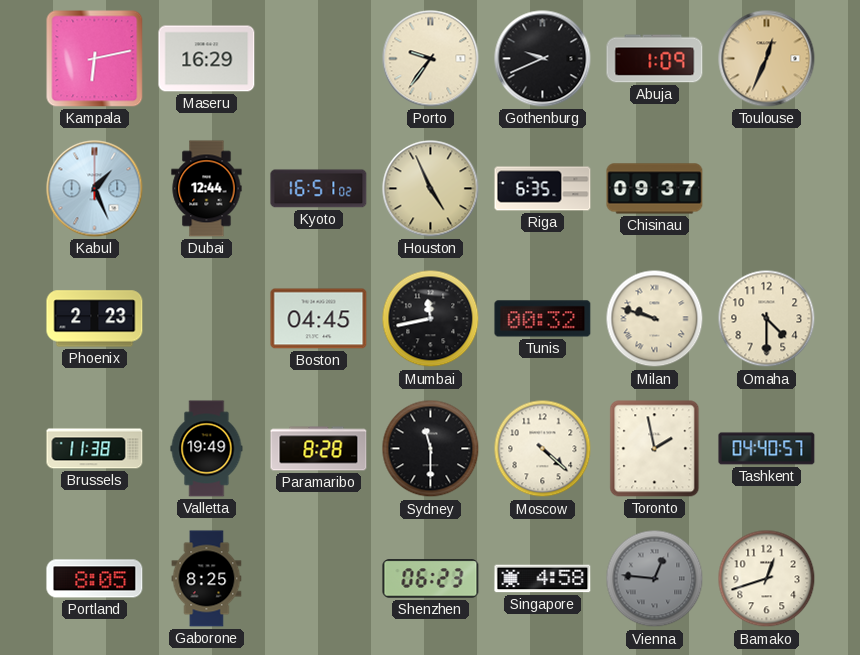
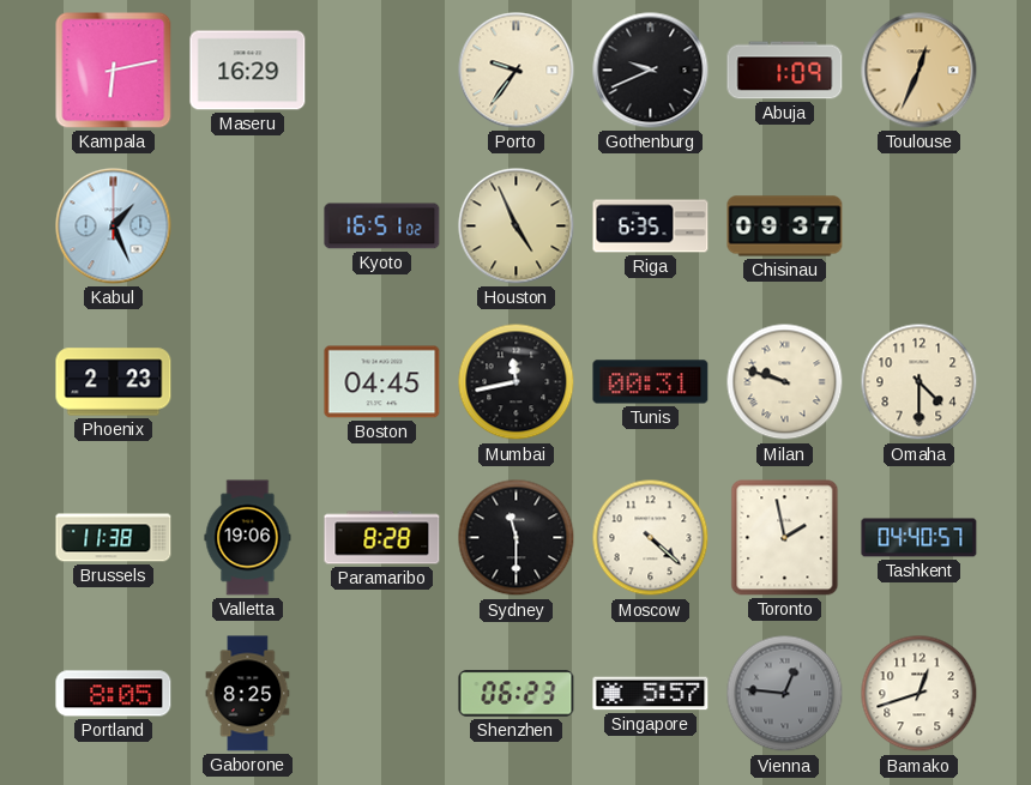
Dubai: 12:44 -> none (207, 189)
Tunis: 00:32 -> 00:31 (651, 382)
Valletta: 19:49 -> 19:06 (248, 538)
Singapore: 4:58 -> 5:57 (651, 694)
